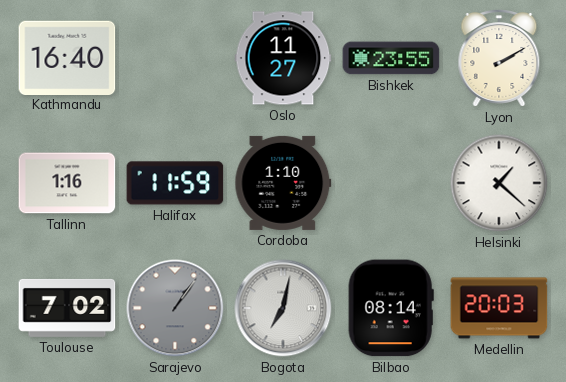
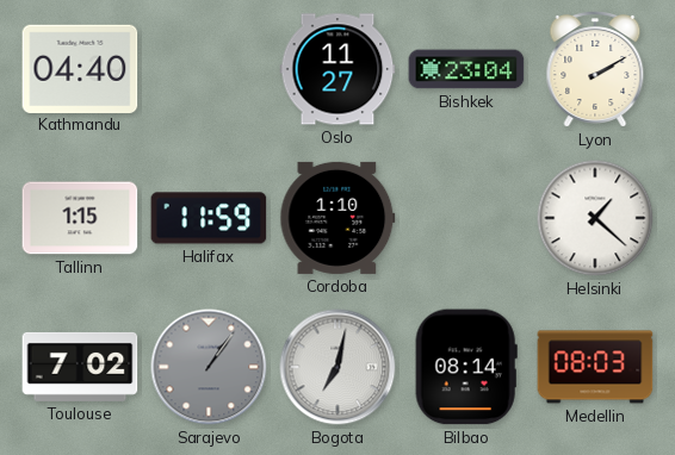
Kathmandu: 16:40 -> 04:40 (80, 68)
Bishkek: 23:55 -> 23:04 (466, 69)
Tallinn: 1:16 -> 1:15 (80, 218)
Medellin: 20:03 -> 08:03 (595, 367)
